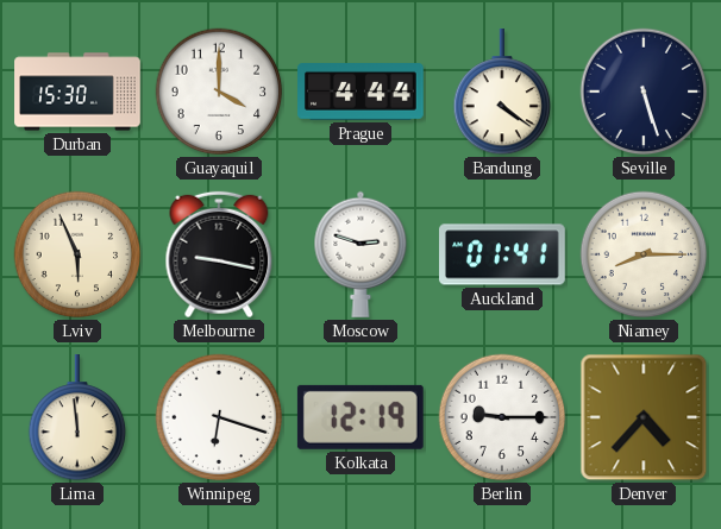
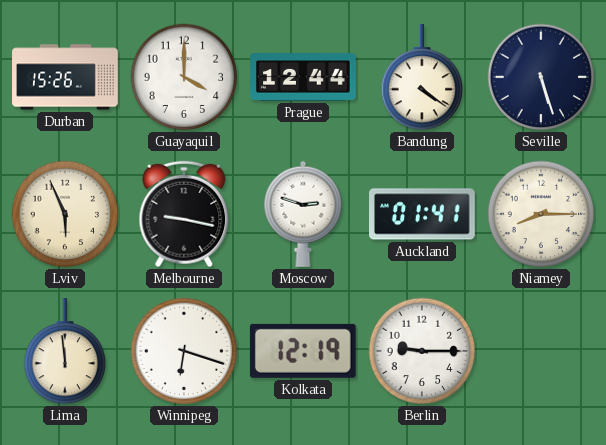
Durban: 15:30 -> 15:26 (65, 77)
Prague: 4:44 -> 12:44 (303, 78)
Denver: 4:37 -> none (644, 417)
